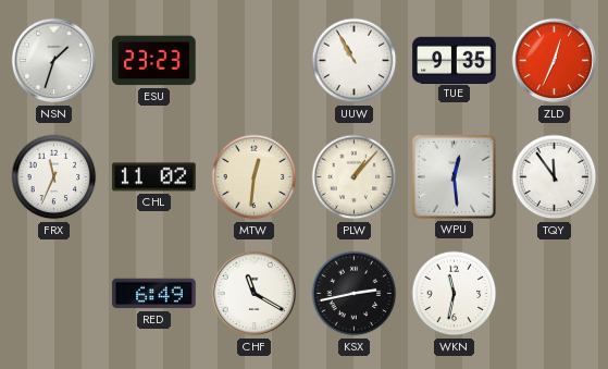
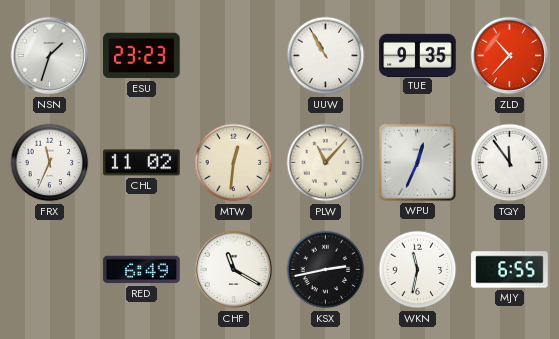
ZLD: 12:34 -> 10:37 (510, 56)
PLW: 1:07 -> 11:07 (326, 163)
WPU: 12:29 -> 12:34 (417, 162)
MJY: none -> 6:55 (510, 270)
